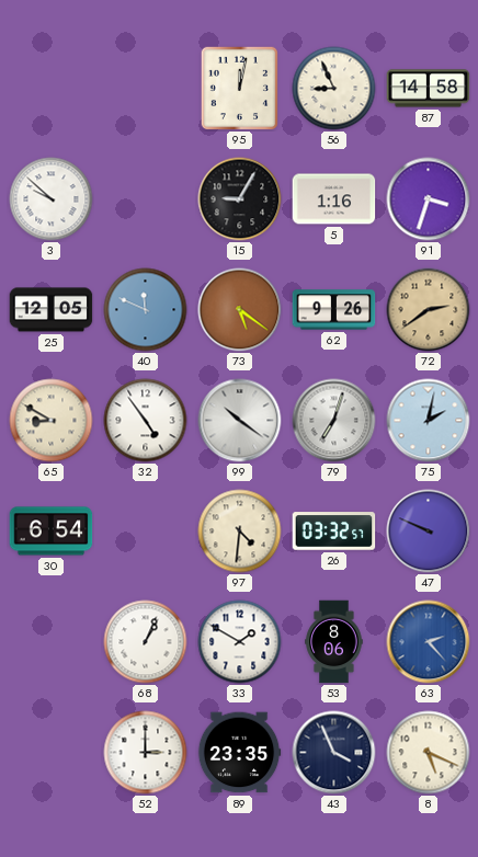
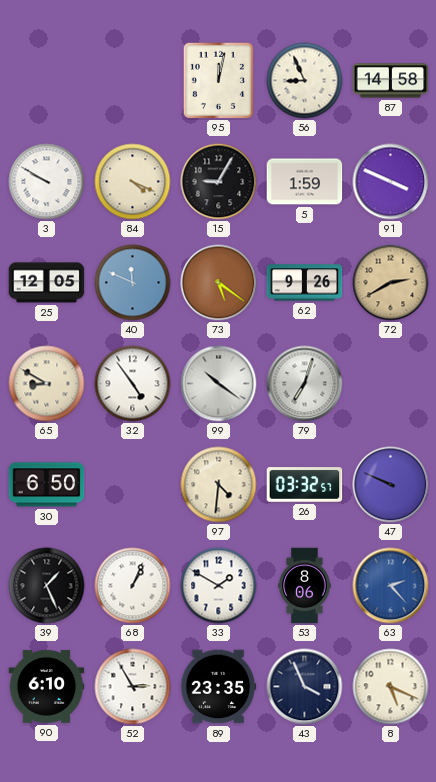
3: 9:52 -> 9:50 (47, 182)
84: none -> 4:19 (133, 182)
5: 1:16 -> 1:59 (305, 182)
91: 3:33 -> 3:49 (391, 182)
72: 2:39 -> 2:40 (391, 283)
75: 2:02 -> none (429, 421)
30: 6:54 -> 6:50 (47, 485)
39: none -> 1:26 (47, 586)
90: none -> 6:10 (47, 686)
52: 3:00 -> 2:55 (133, 687)
